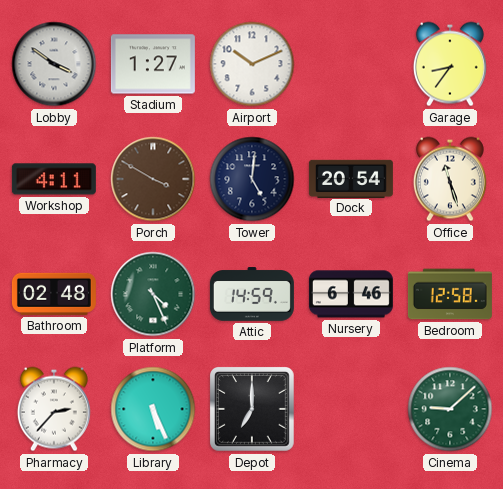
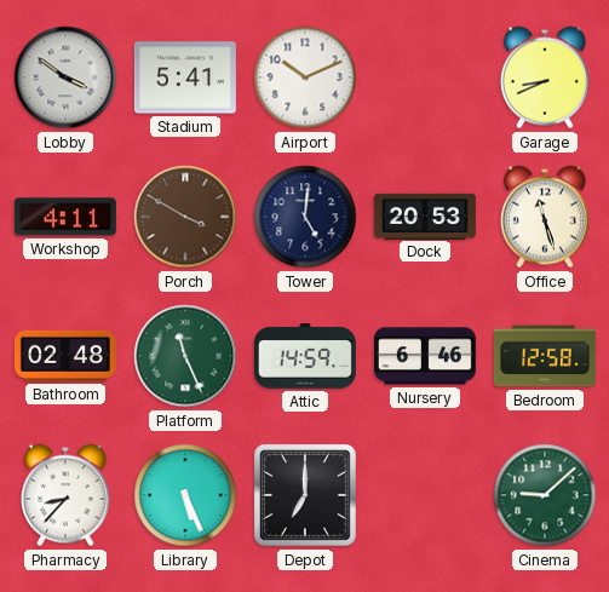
Stadium: 1:27 -> 5:41 (185, 77)
Garage: 8:36 -> 8:41 (545, 77)
Dock: 20:54 -> 20:53 (425, 215)
Platform: 4:26 -> 11:26 (185, 356)
Pharmacy: 2:37 -> 8:37 (65, 495)
